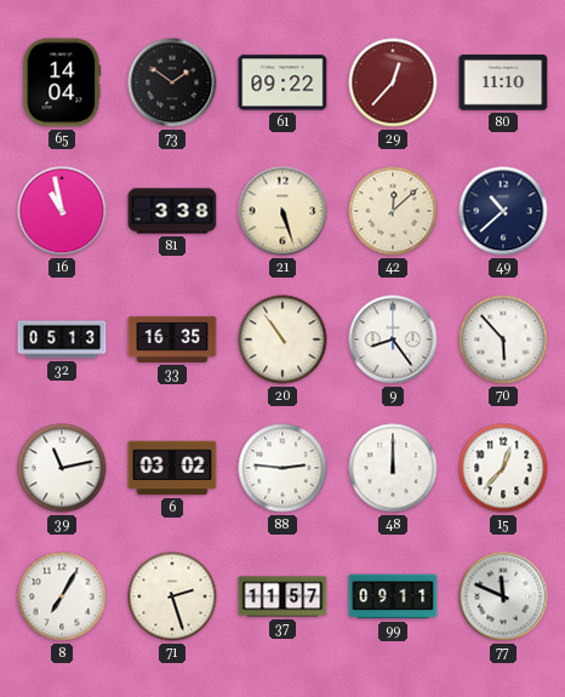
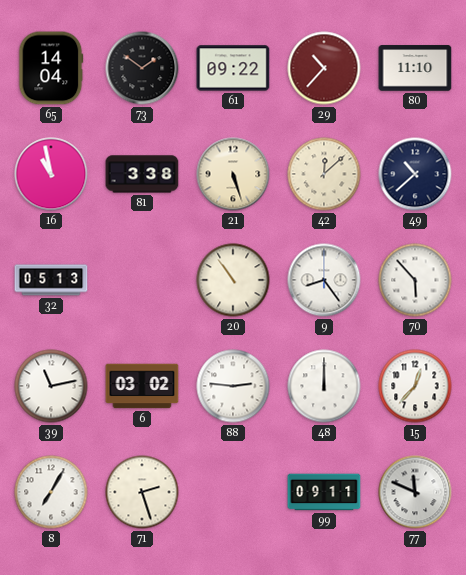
29: 12:37 -> 10:37 (324, 68)
33: 16:35 -> none (172, 339)
37: 11:57 -> none (282, 596)
